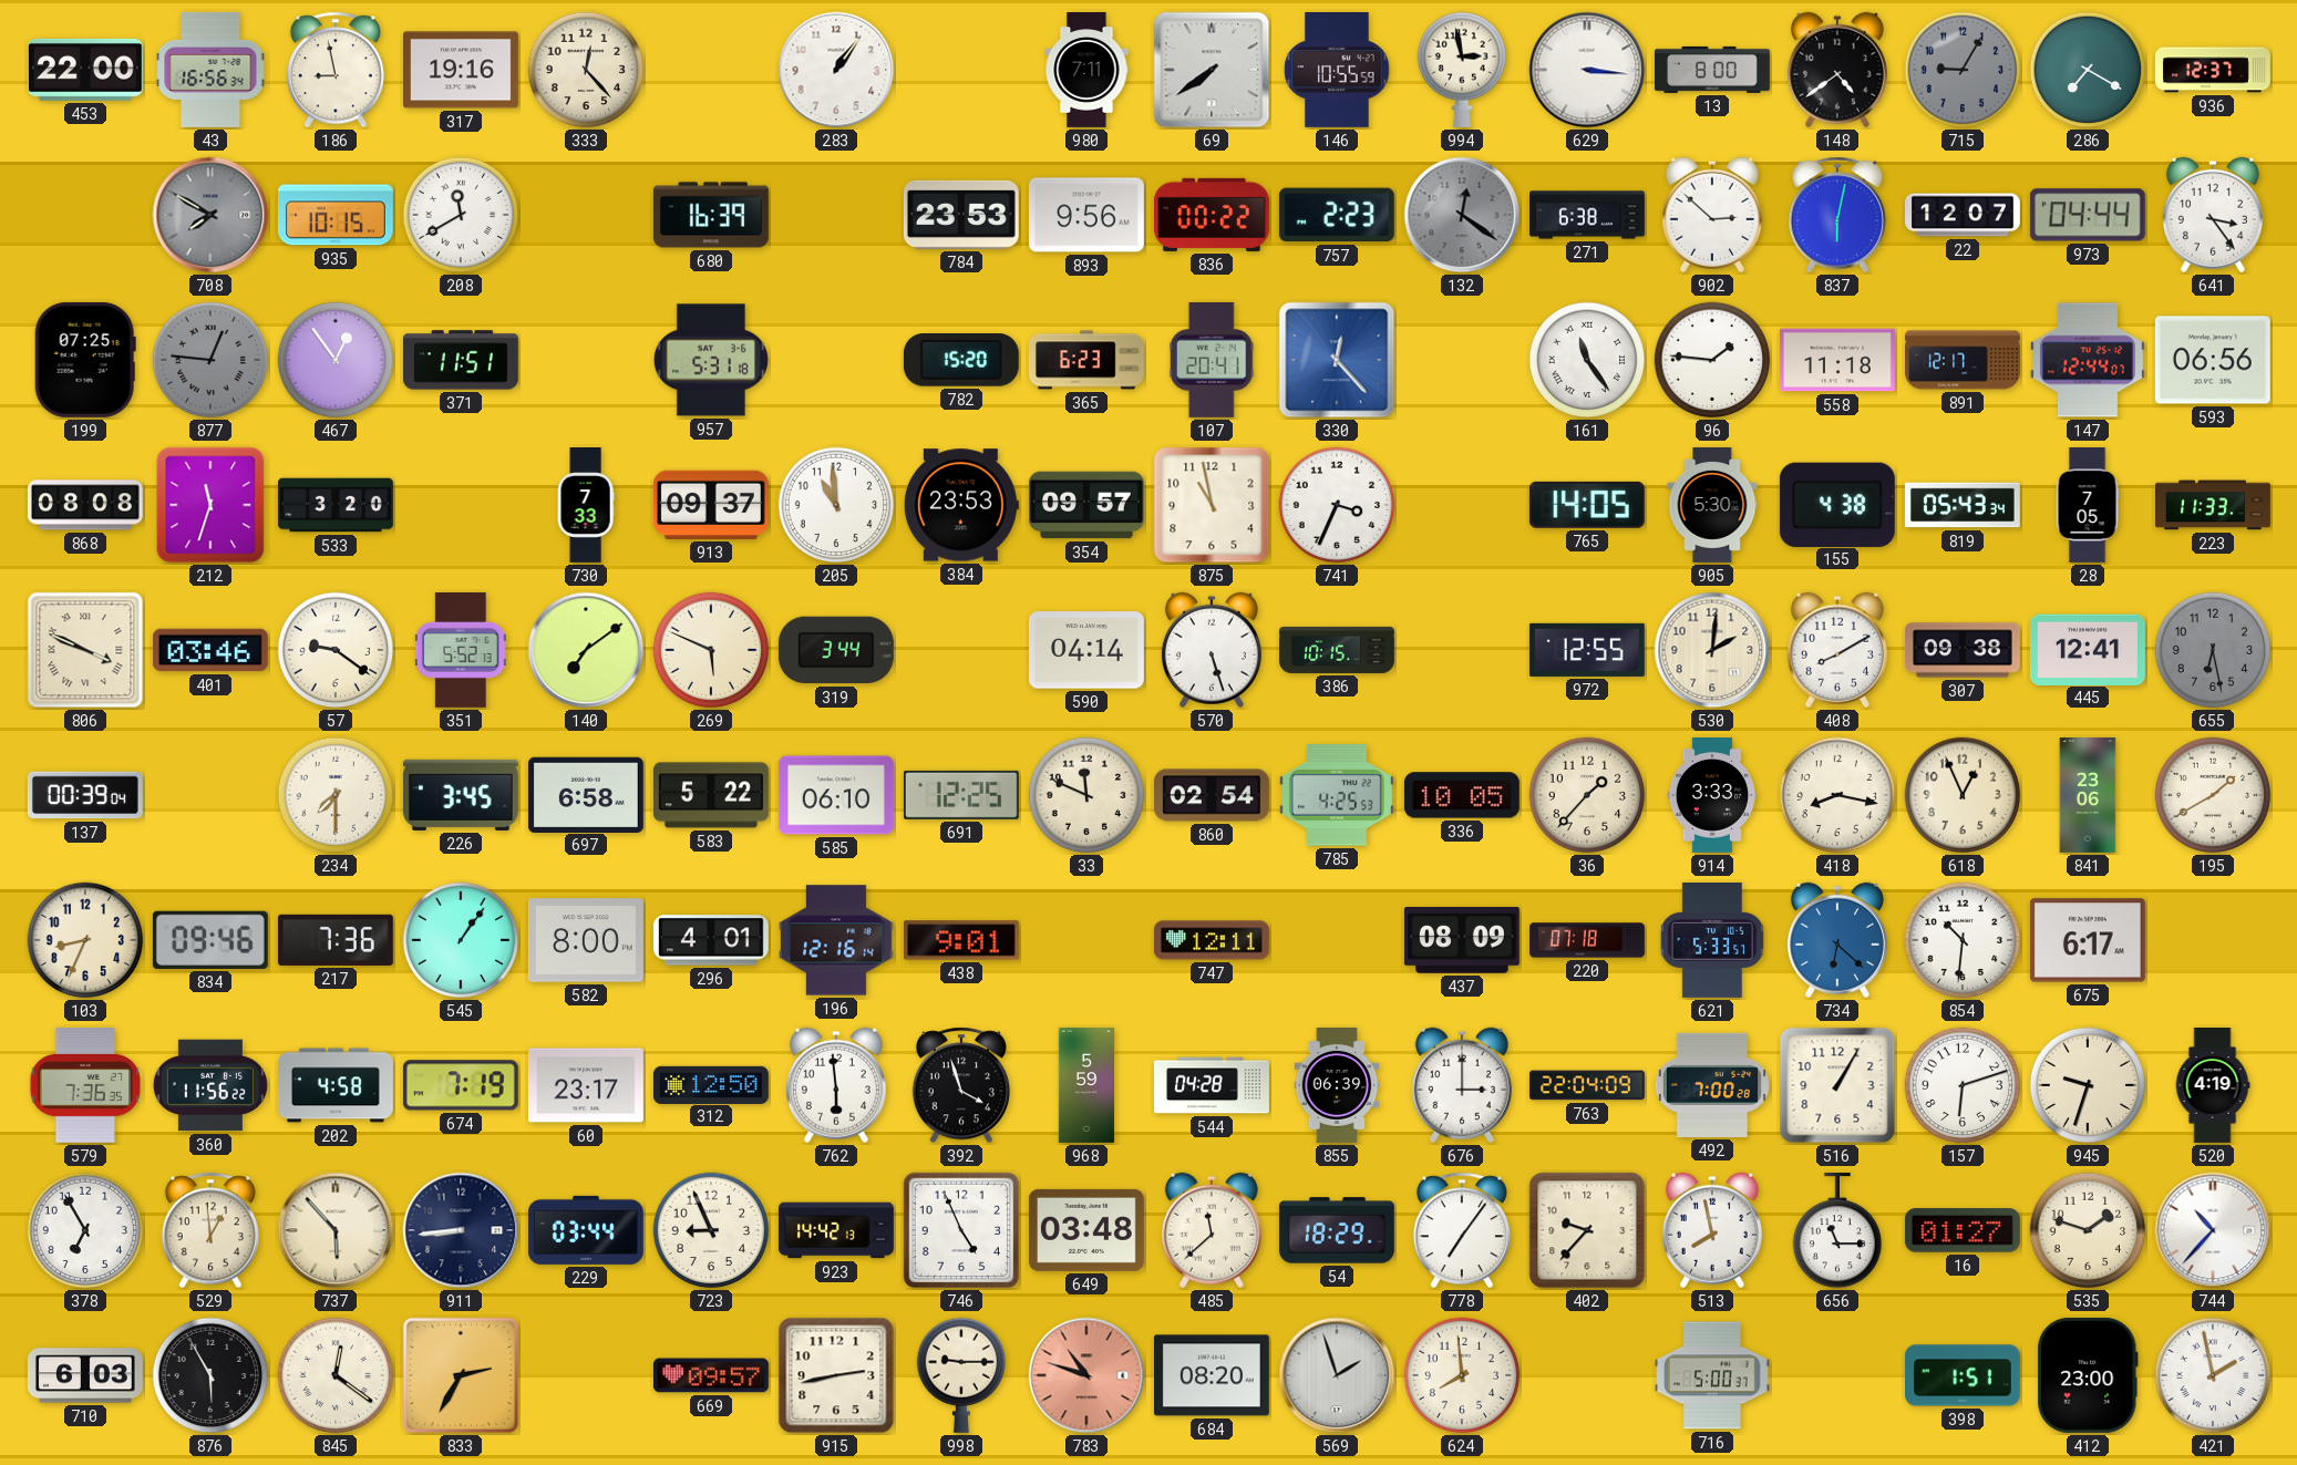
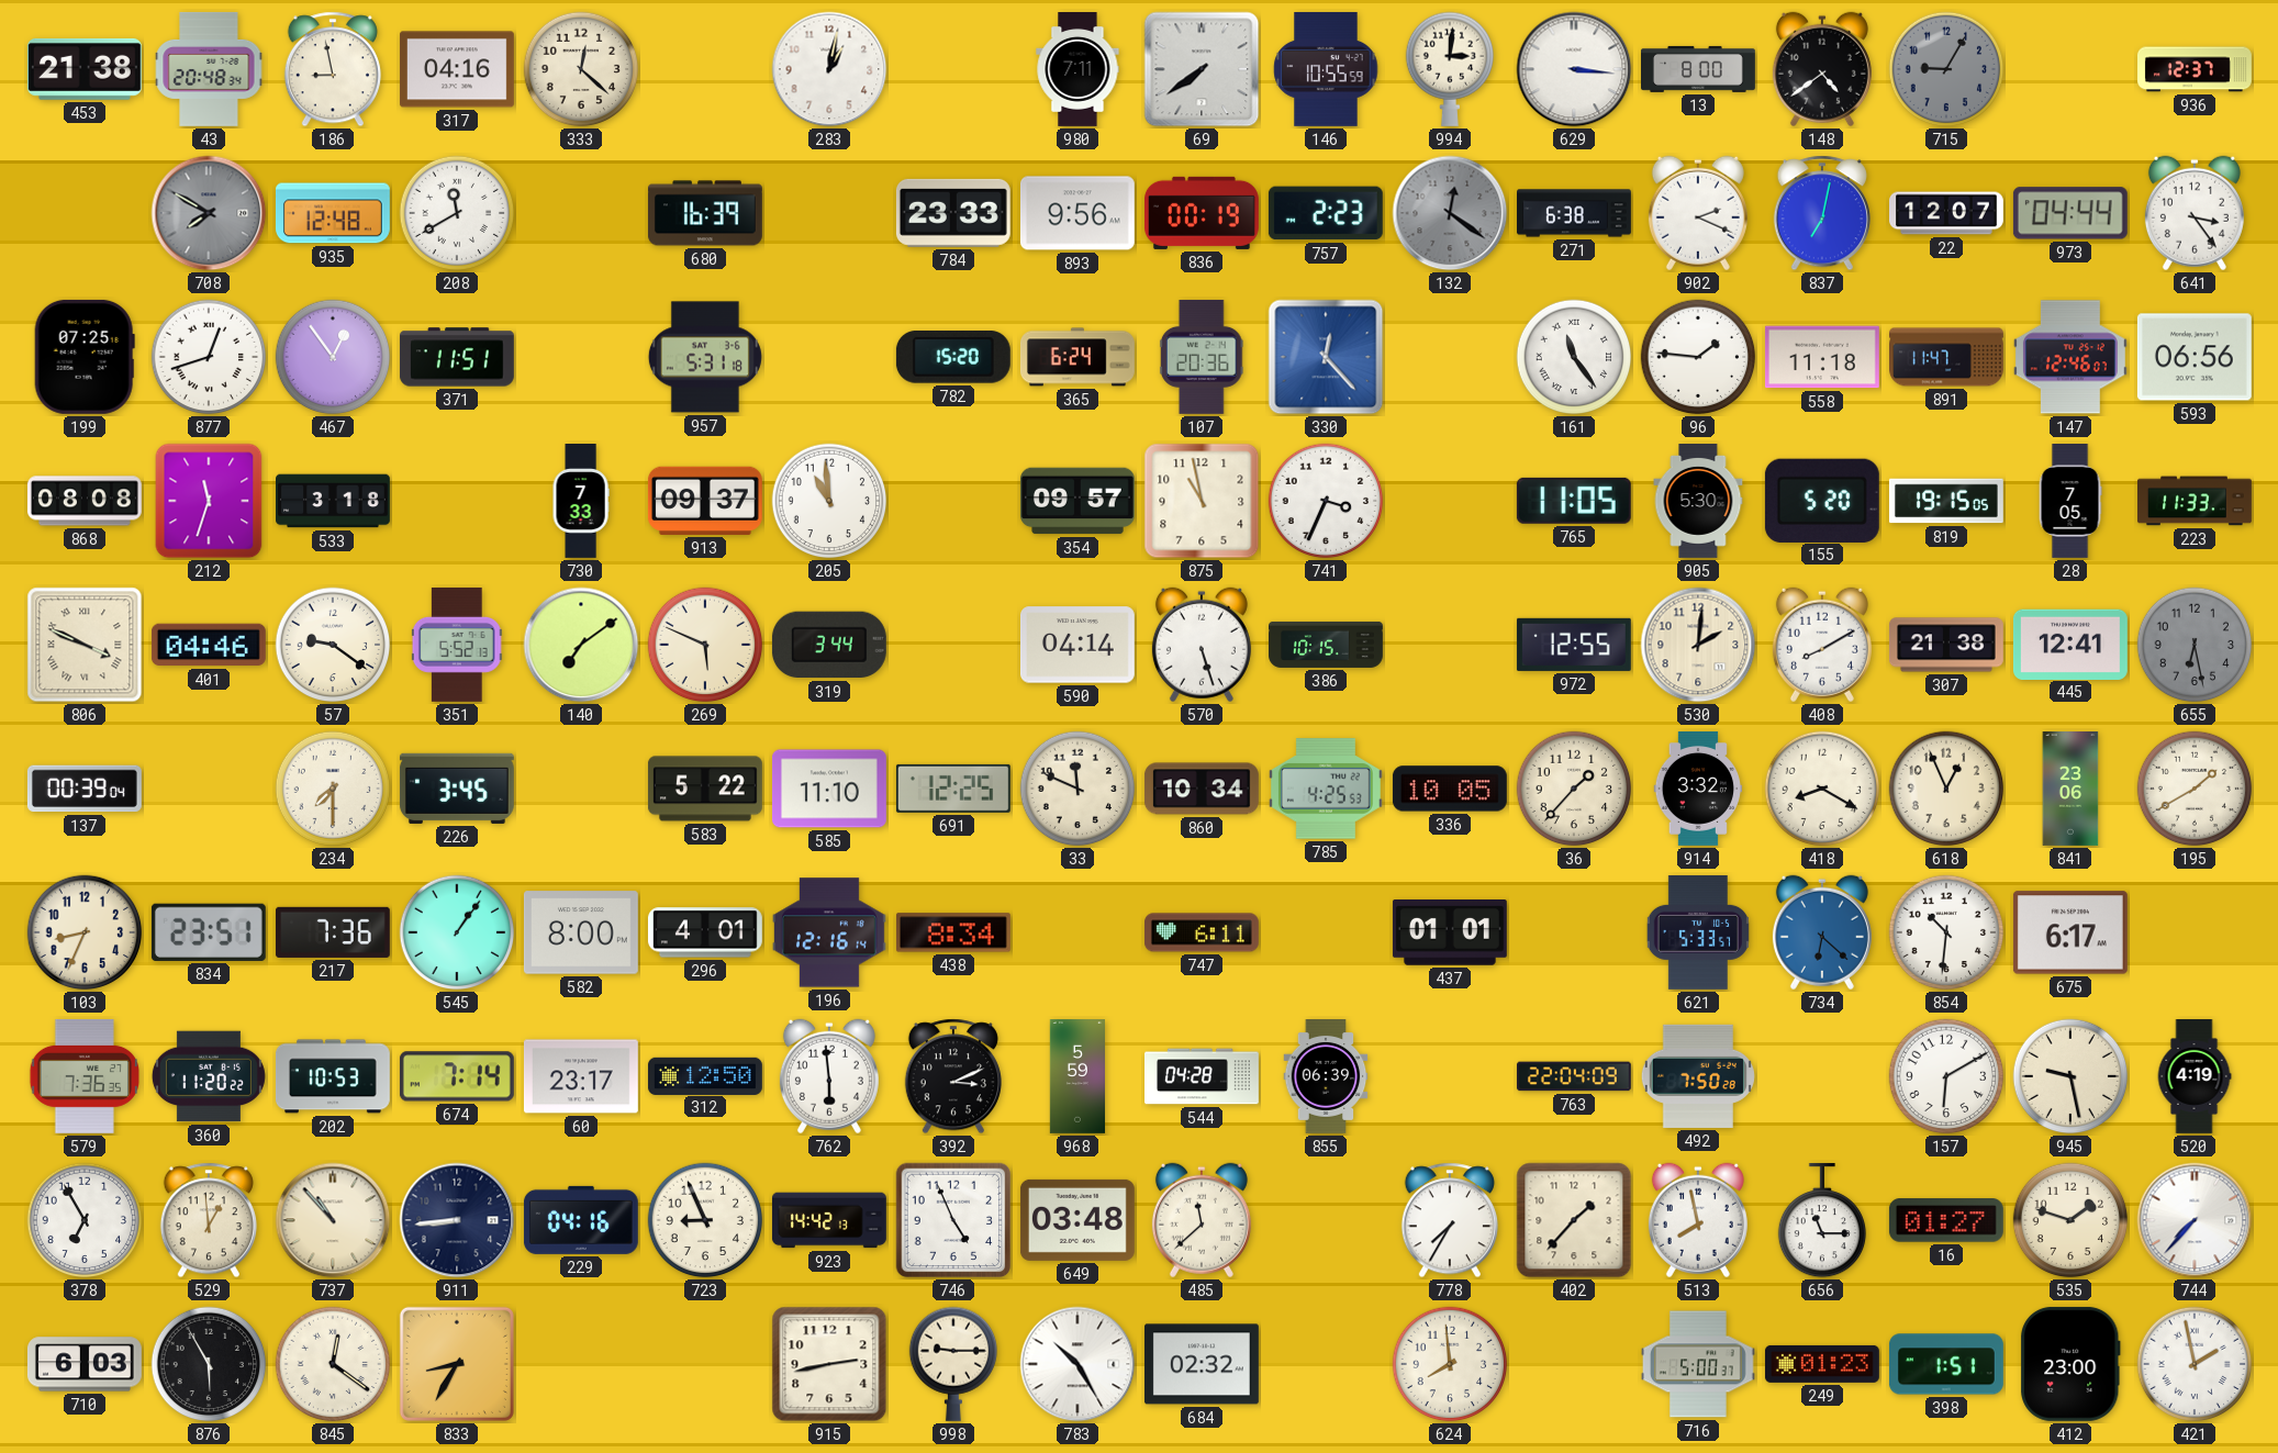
453: 22:00 -> 21:38 (85, 69)
43: 16:56 -> 20:48 (209, 69)
317: 19:16 -> 04:16 (457, 69)
333: 12:23 -> 12:22 (581, 69)
283: 1:06 -> 1:02 (829, 69)
994: 2:58 -> 3:01 (1449, 69)
286: 7:20 -> none (2088, 70)
935: 10:15 -> 12:48 (333, 213)
784: 23:53 -> 23:33 (953, 213)
836: 00:22 -> 00:19 (1202, 213)
902: 2:52 -> 2:19 (1698, 213)
837: 6:02 -> 7:02 (1822, 213)
877: 12:46 -> 12:42 (209, 357)
877 dial: grey -> white (209, 357)
365: 6:23 -> 6:24 (1077, 357)
107: 20:41 -> 20:36 (1202, 357)
891: 12:17 -> 11:47 (1947, 357)
147: 12:44 -> 12:46 (2070, 357)
533: 3:20 -> 3:18 (334, 501)
384: 23:53 -> none (961, 505)
765: 14:05 -> 11:05 (1574, 501)
155: 4:38 -> 5:20 (1822, 500)
819: 05:43 -> 19:15 (1946, 501)
401: 03:46 -> 04:46 (209, 645)
307: 09:38 -> 21:38 (1946, 645)
697: 6:58 -> none (586, 794)
585: 06:10 -> 11:10 (829, 789)
860: 02:54 -> 10:34 (1202, 789)
914: 3:33 -> 3:32 (1698, 789)
418: 8:17 -> 8:20 (1822, 789)
834: 09:46 -> 23:51 (209, 932)
438: 9:01 -> 8:34 (953, 932)
747: 12:11 -> 6:11 (1202, 932)
437: 08:09 -> 01:01 (1450, 934)
220: 07:18 -> none (1588, 940)
360: 11:56 -> 11:20 (209, 1076)
202: 4:58 -> 10:53 (333, 1076)
674: 7:19 -> 7:14 (457, 1076)
392: 3:57 -> 3:11 (953, 1076)
676: 3:00 -> none (1462, 1085)
492: 7:00 -> 7:50 (1698, 1076)
516: 1:05 -> none (1837, 1085)
157: 6:12 -> 6:10 (1946, 1076)
945: 9:33 -> 9:28 (2070, 1076)
737: 5:53 -> 10:53 (333, 1220)
229: 03:44 -> 04:16 (581, 1220)
54: 18:29 -> none (1337, 1230)
778: 7:06 -> 7:35 (1450, 1220)
402: 9:37 -> 1:37 (1574, 1220)
744: 10:37 -> 7:37 (2195, 1220)
833: 2:35 -> 8:35 (457, 1364)
669: 09:57 -> none (711, 1375)
783: 10:48 -> 10:25 (1077, 1364)
783 dial: salmon -> white (1077, 1364)
684: 08:20 -> 02:32 (1202, 1364)
569: 1:57 -> none (1337, 1375)
249: none -> 01:23 (1822, 1364)
